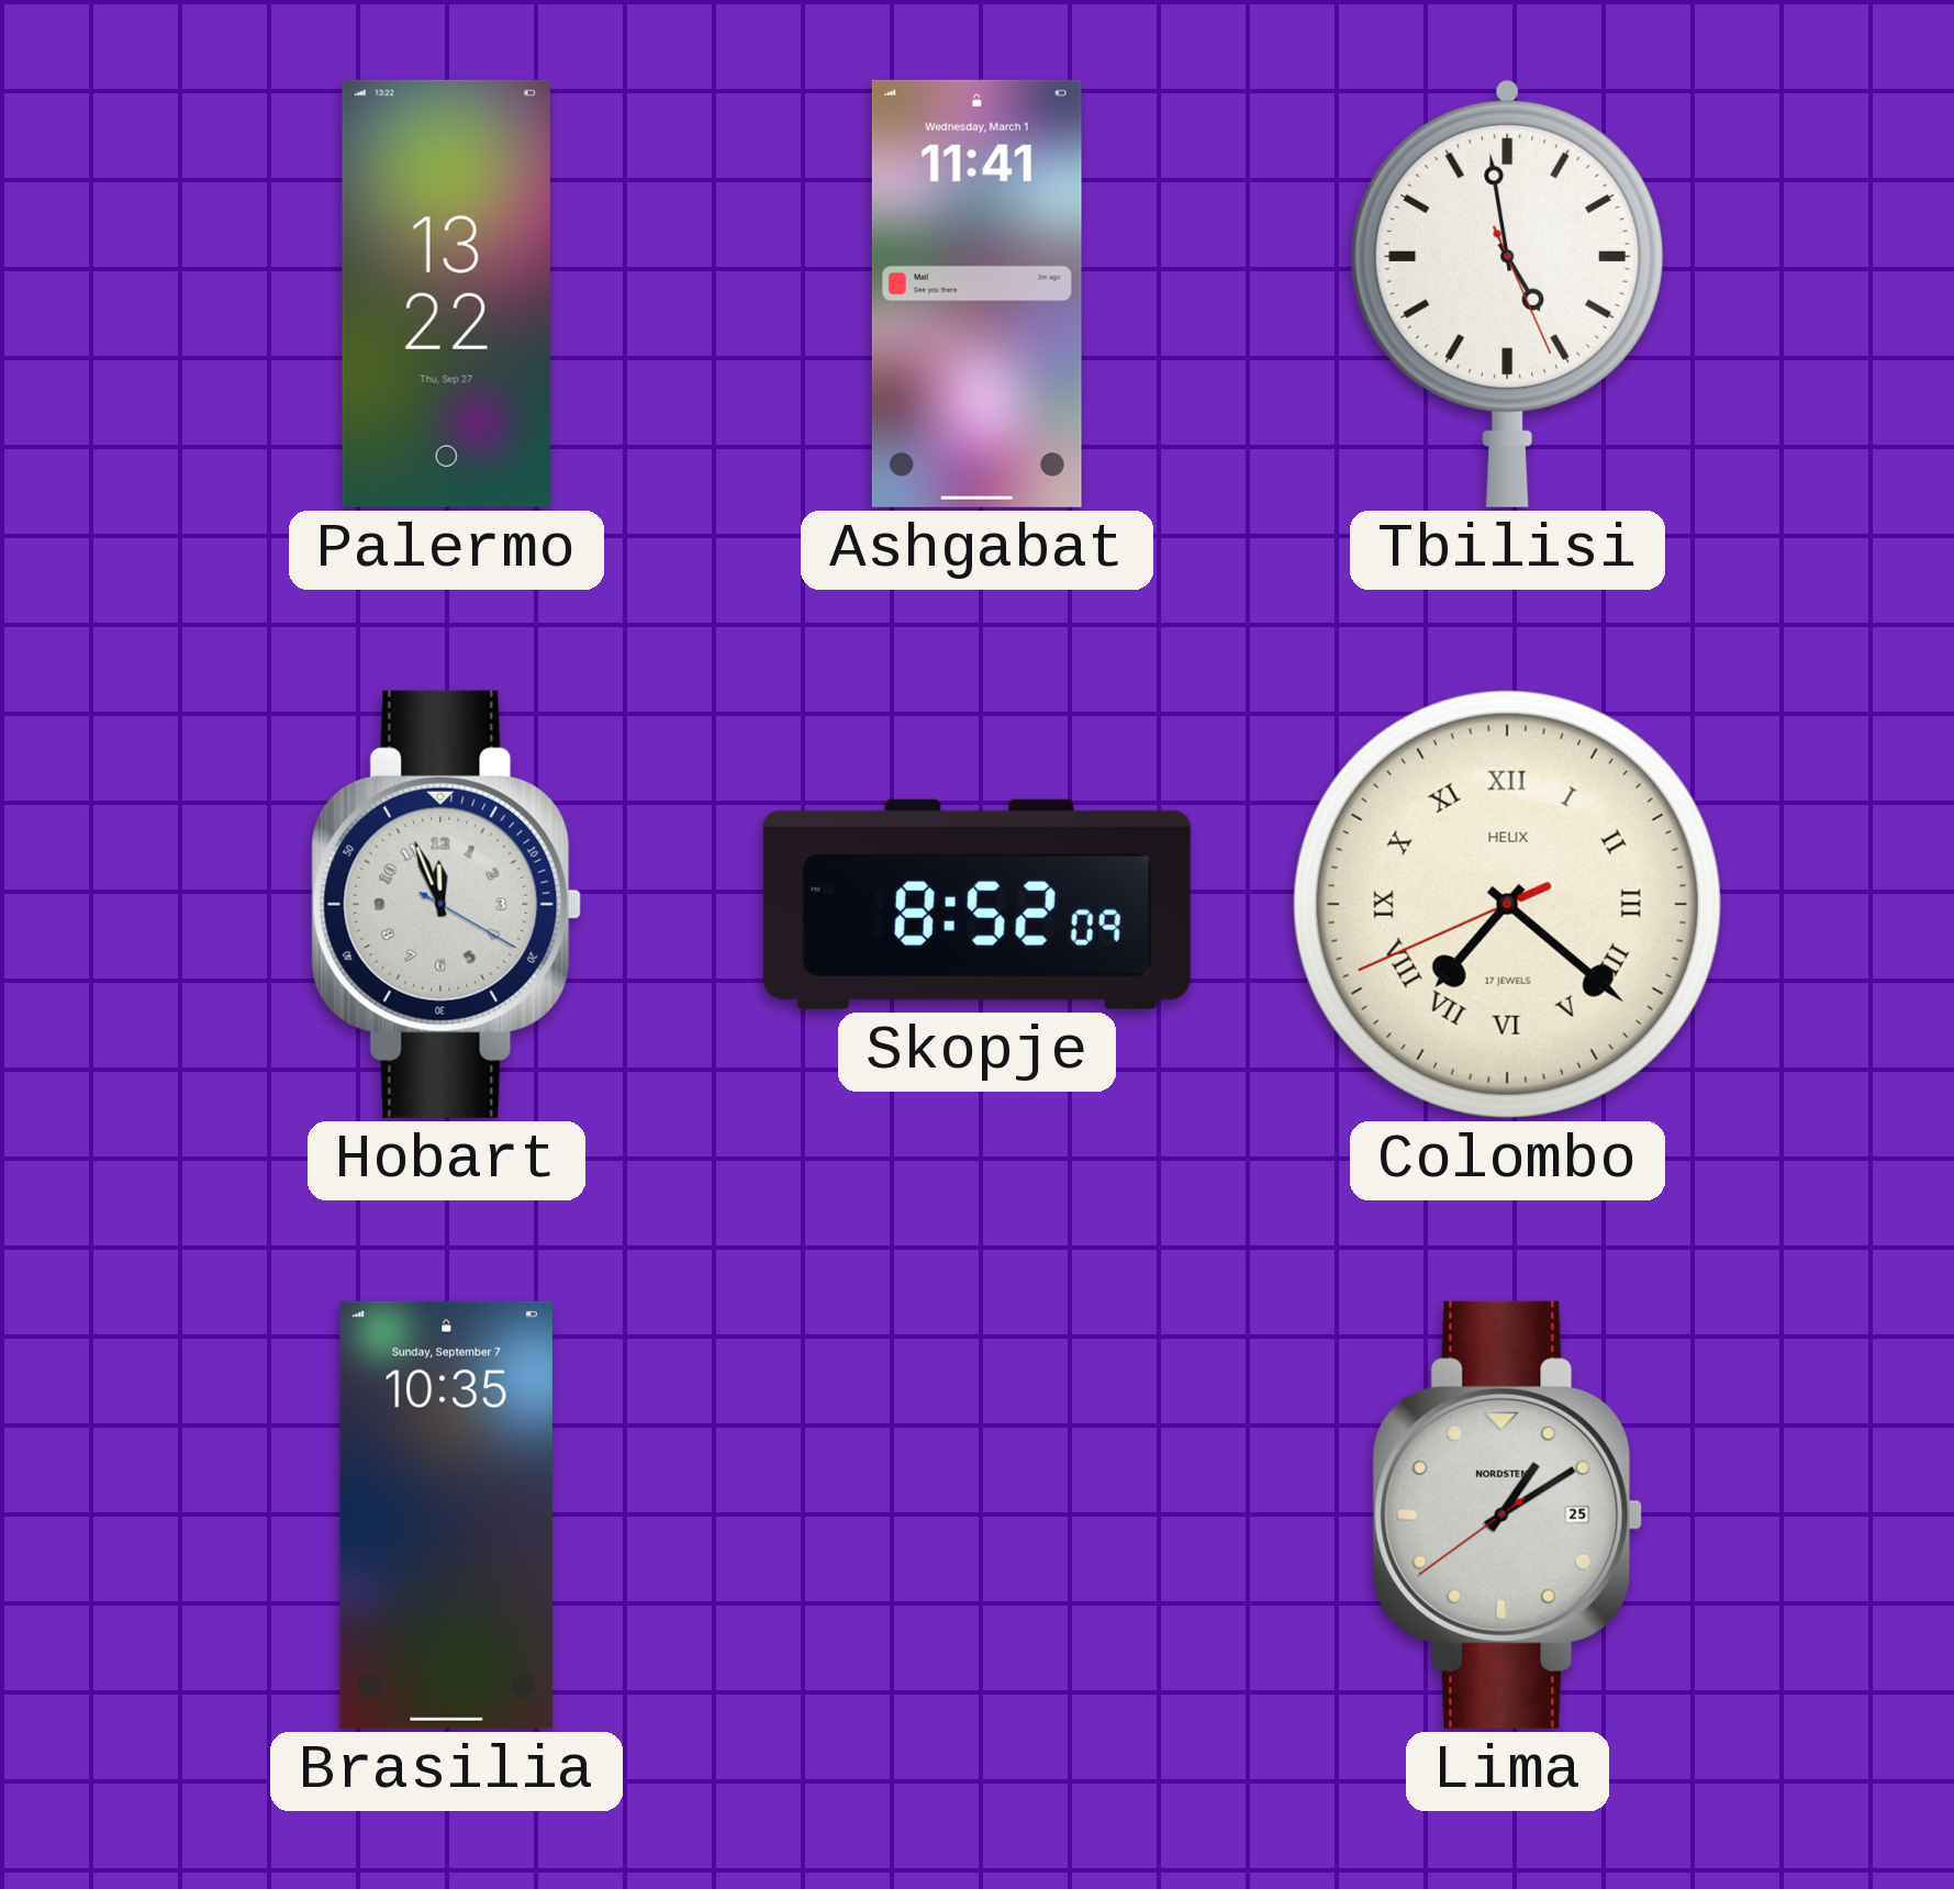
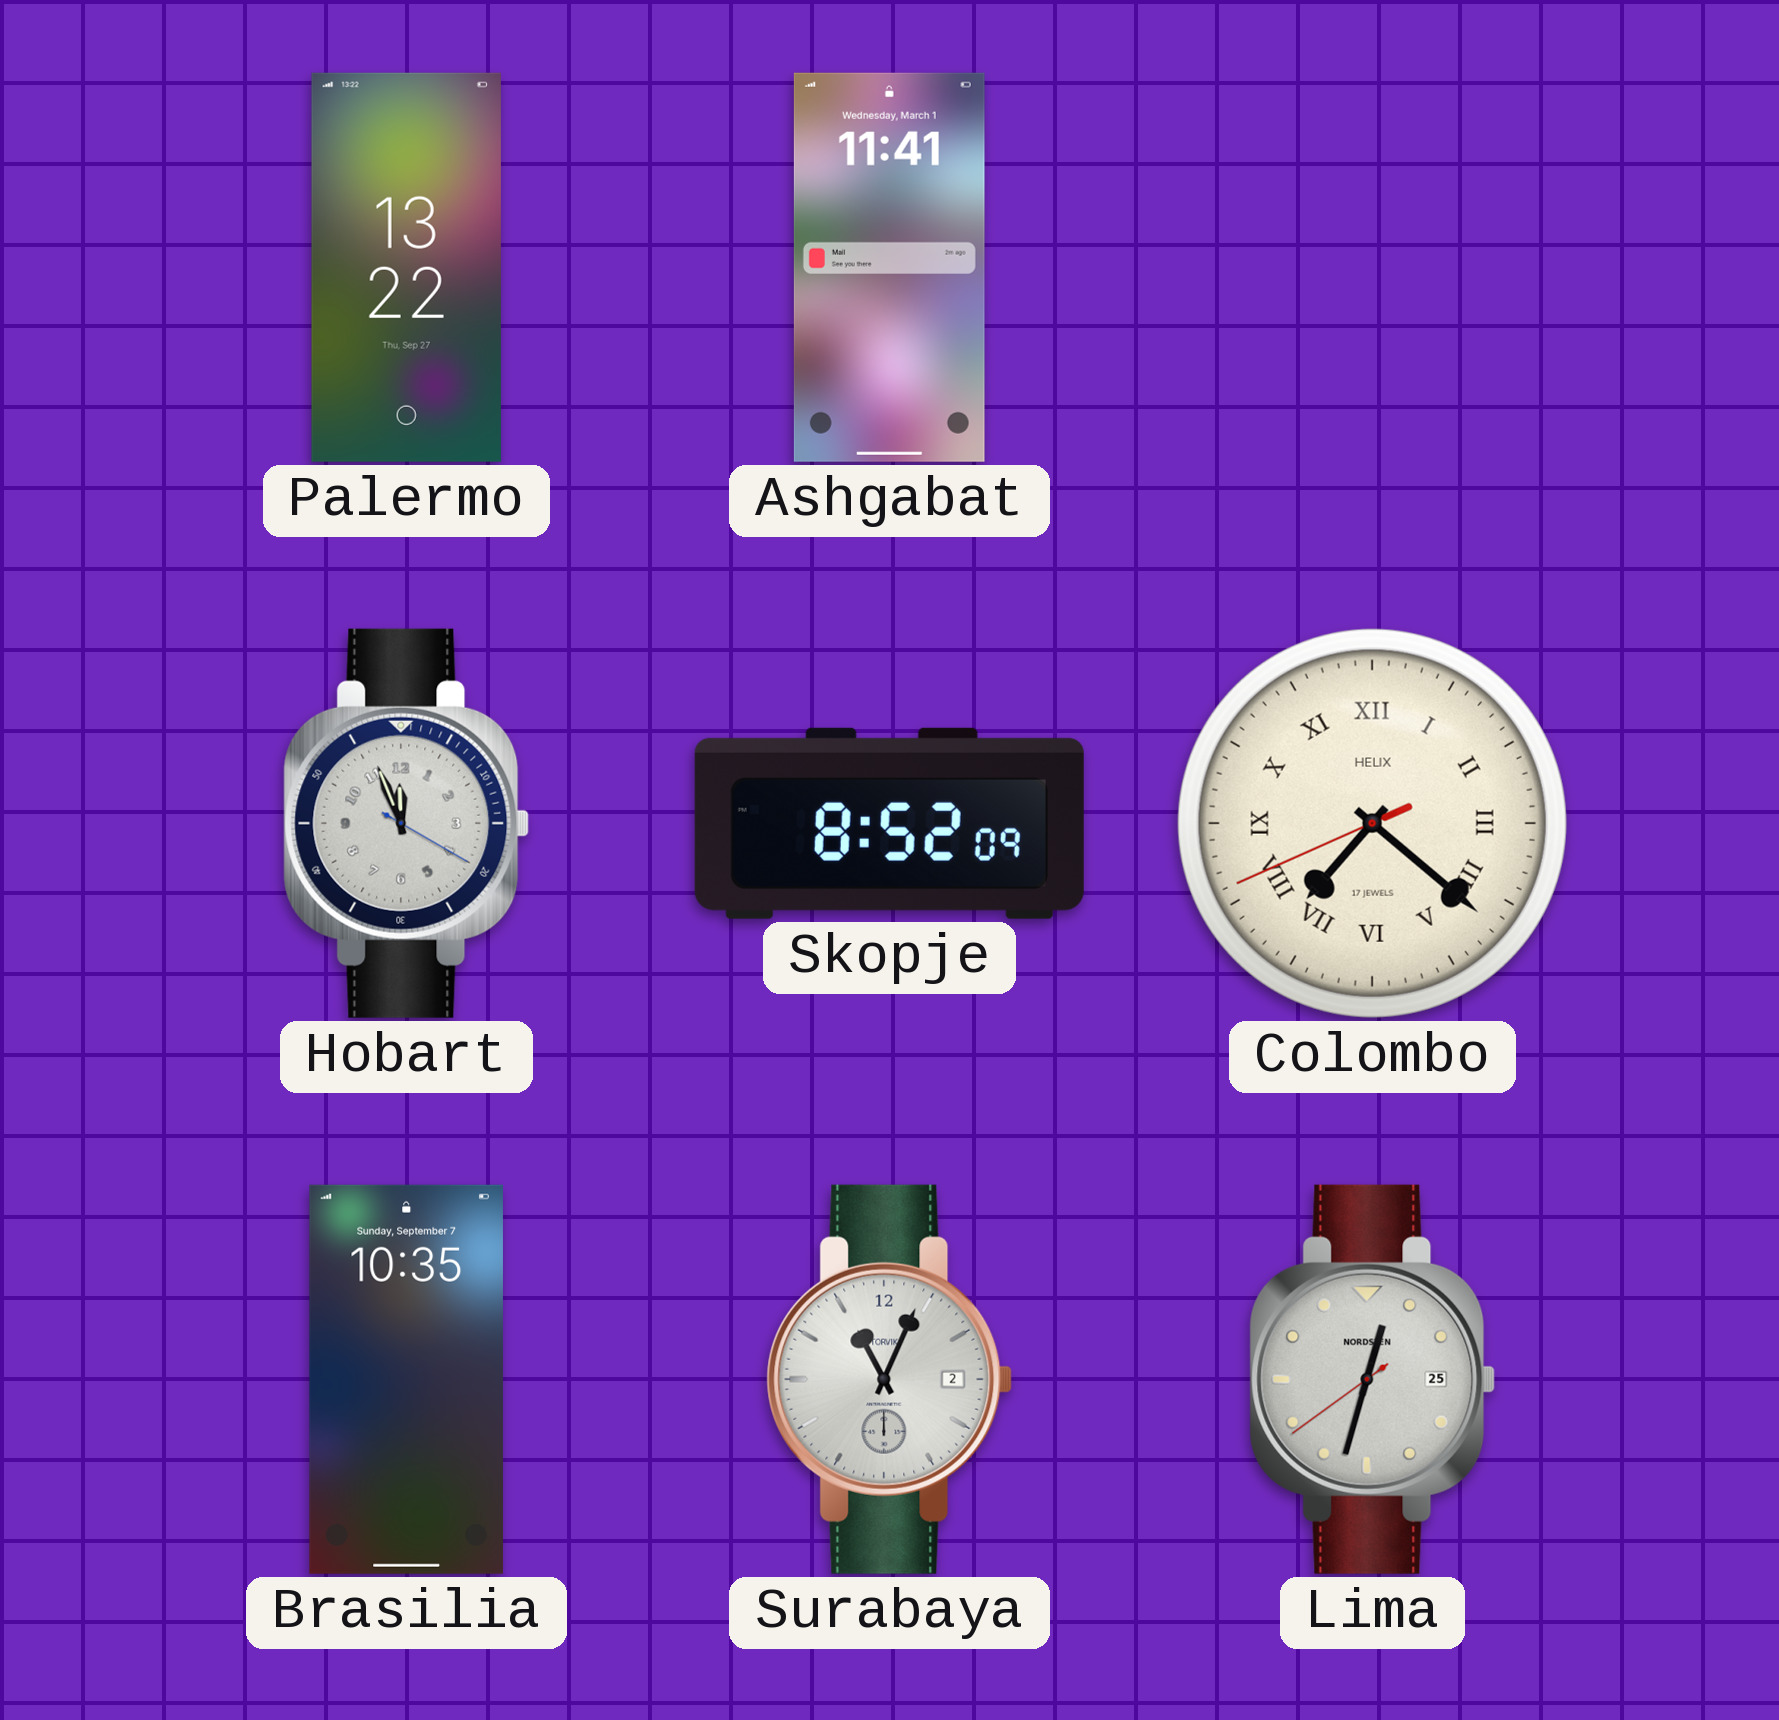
Tbilisi: 4:58 -> none (1507, 294)
Surabaya: none -> 11:04 (890, 1379)
Lima: 1:09 -> 12:32 (1373, 1379)
